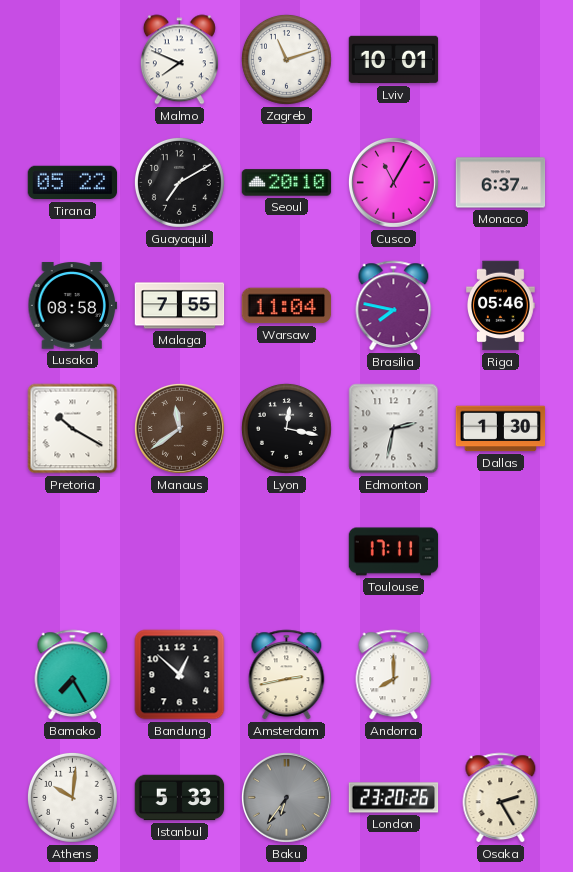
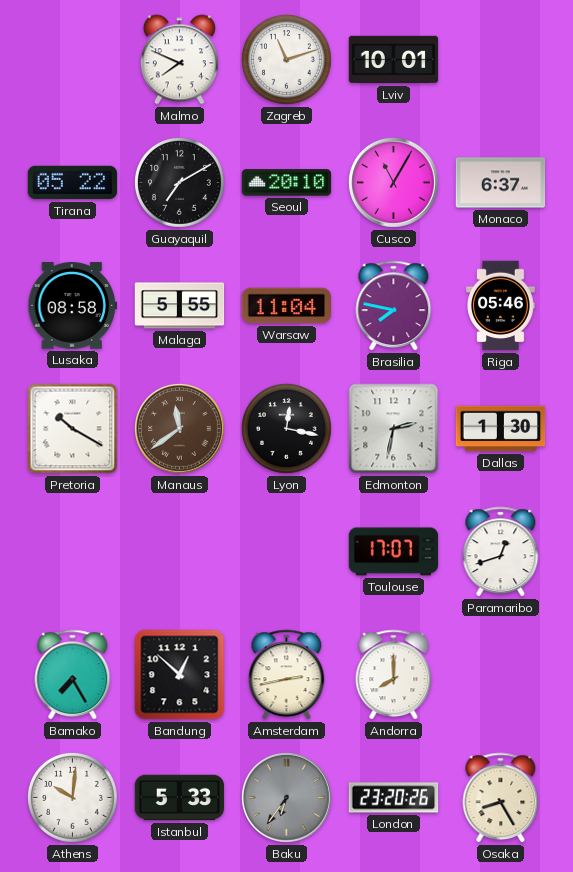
Malaga: 7:55 -> 5:55 (180, 306)
Toulouse: 17:11 -> 17:07 (394, 552)
Paramaribo: none -> 12:42 (501, 552)
Osaka: 2:25 -> 8:25 (501, 798)
